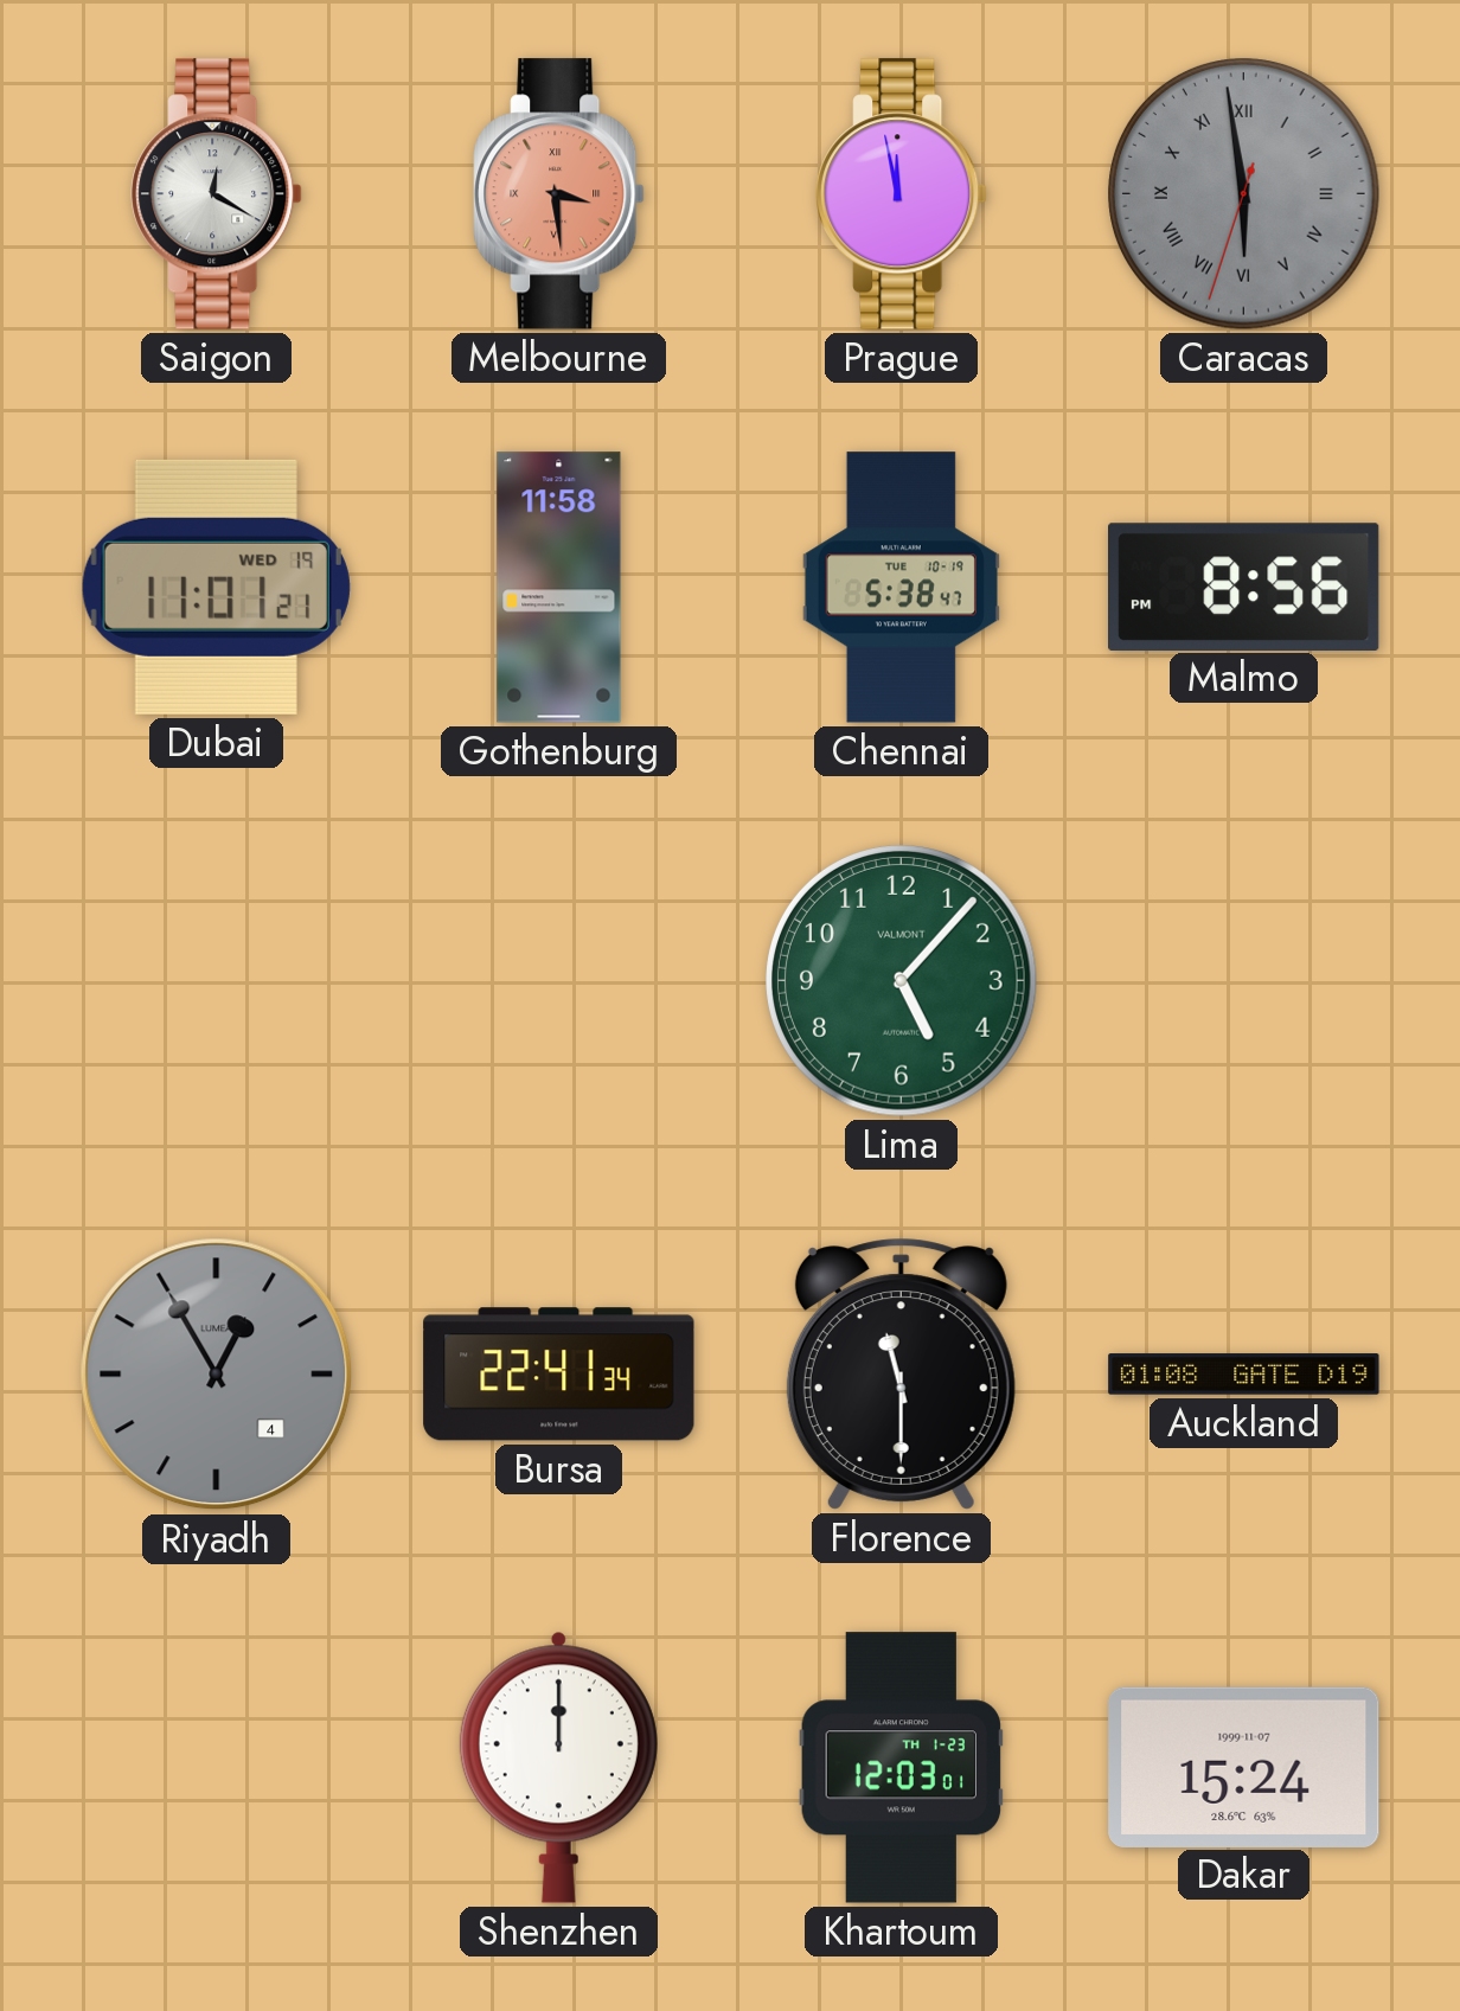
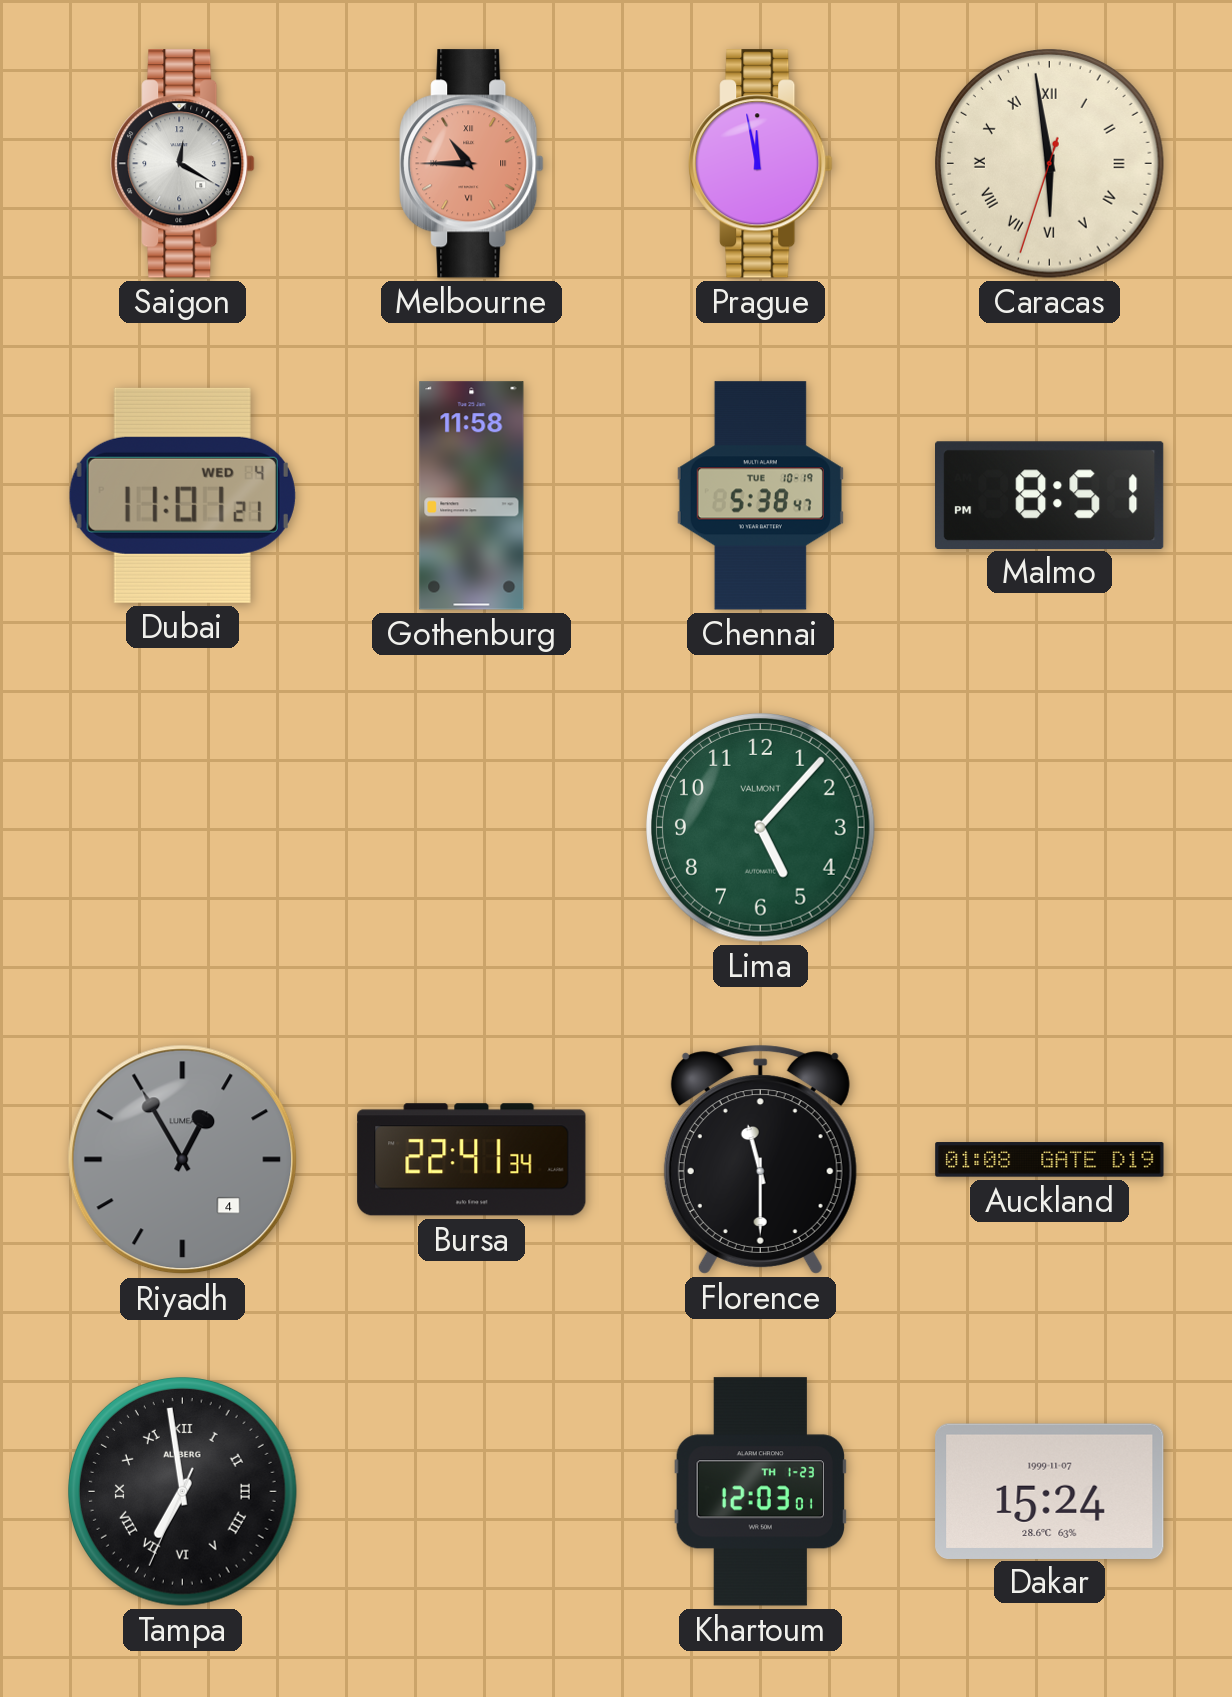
Melbourne: 3:29 -> 10:45 (472, 164)
Caracas dial: grey -> cream (1050, 164)
Dubai date: WED 19 -> WED 4 (182, 495)
Malmo: 8:56 -> 8:51 (1050, 495)
Tampa: none -> 6:58 (183, 1492)
Shenzhen: 12:00 -> none (558, 1767)
